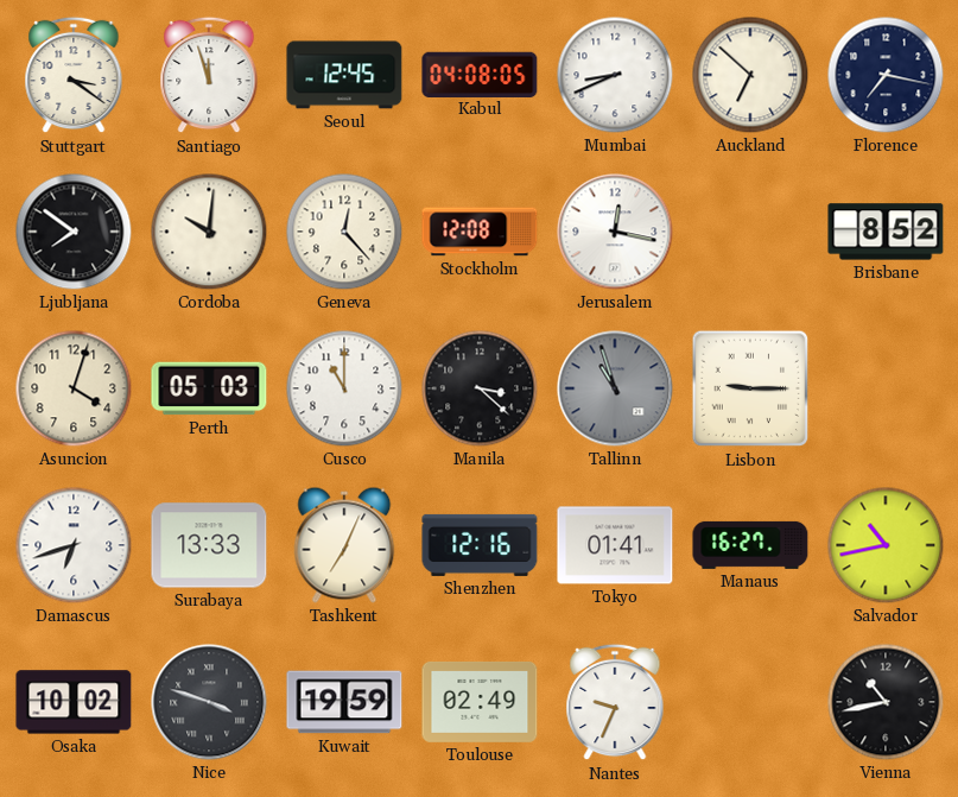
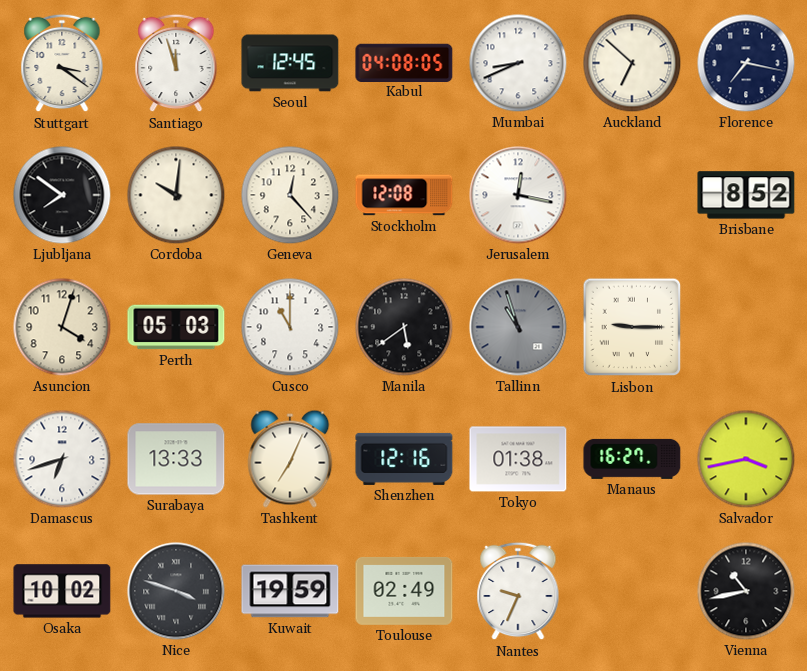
Manila: 3:22 -> 5:39 (404, 327)
Tokyo: 01:41 -> 01:38 (518, 459)
Salvador: 10:43 -> 3:43 (746, 459)
